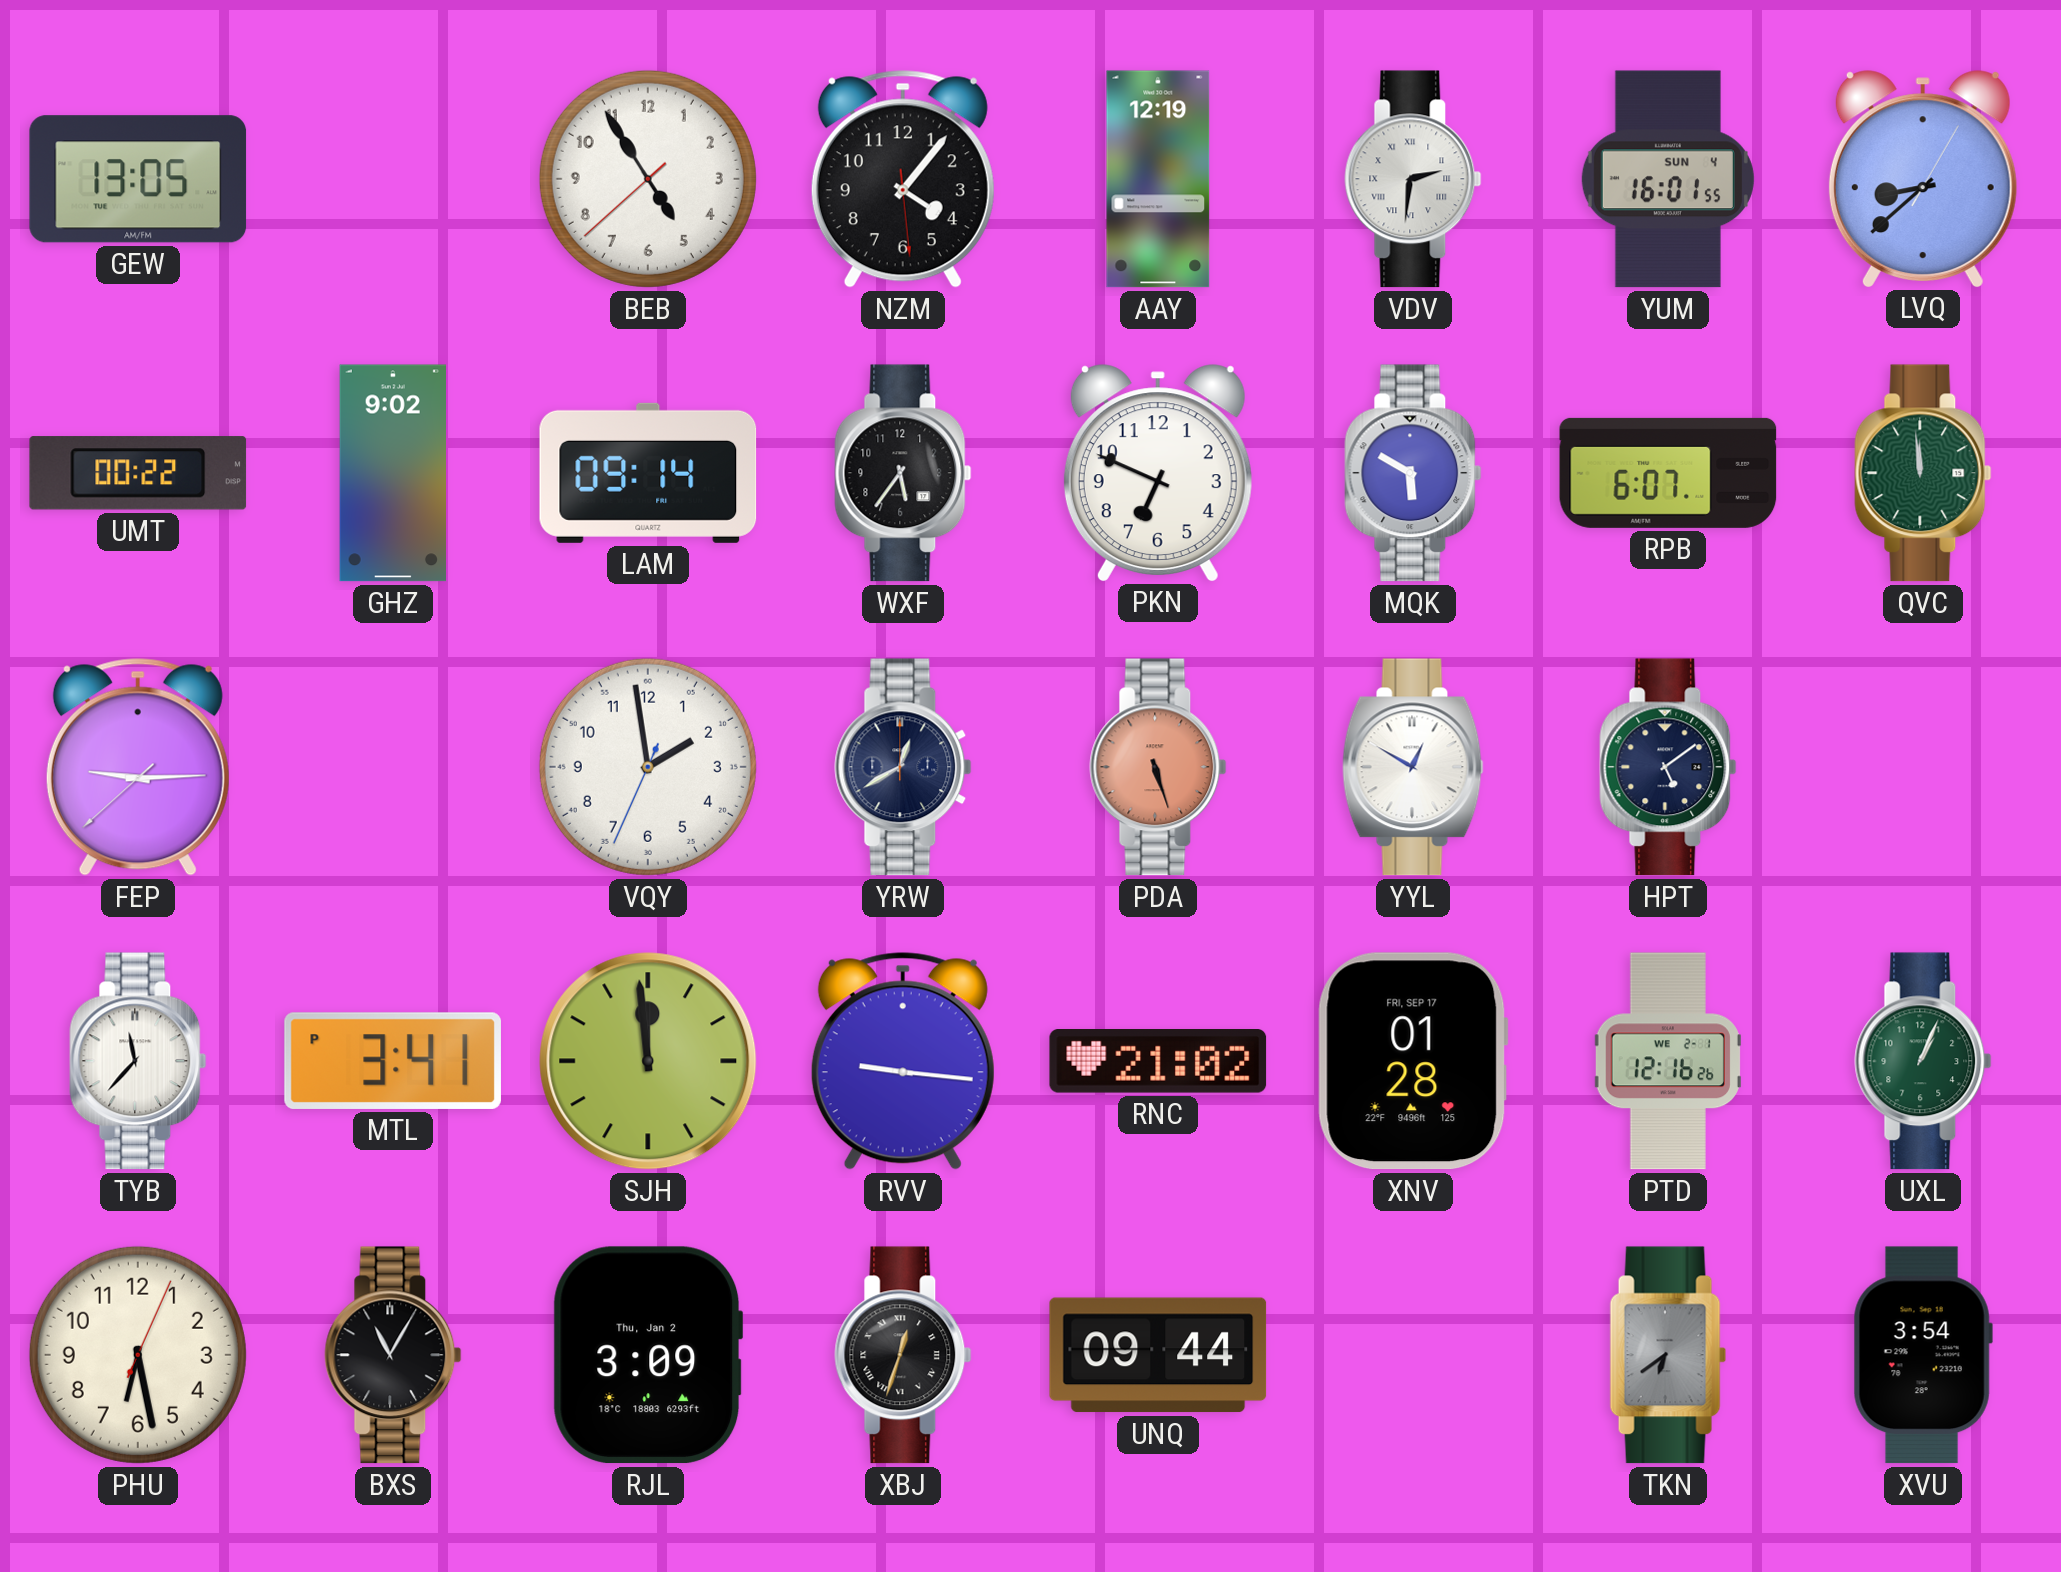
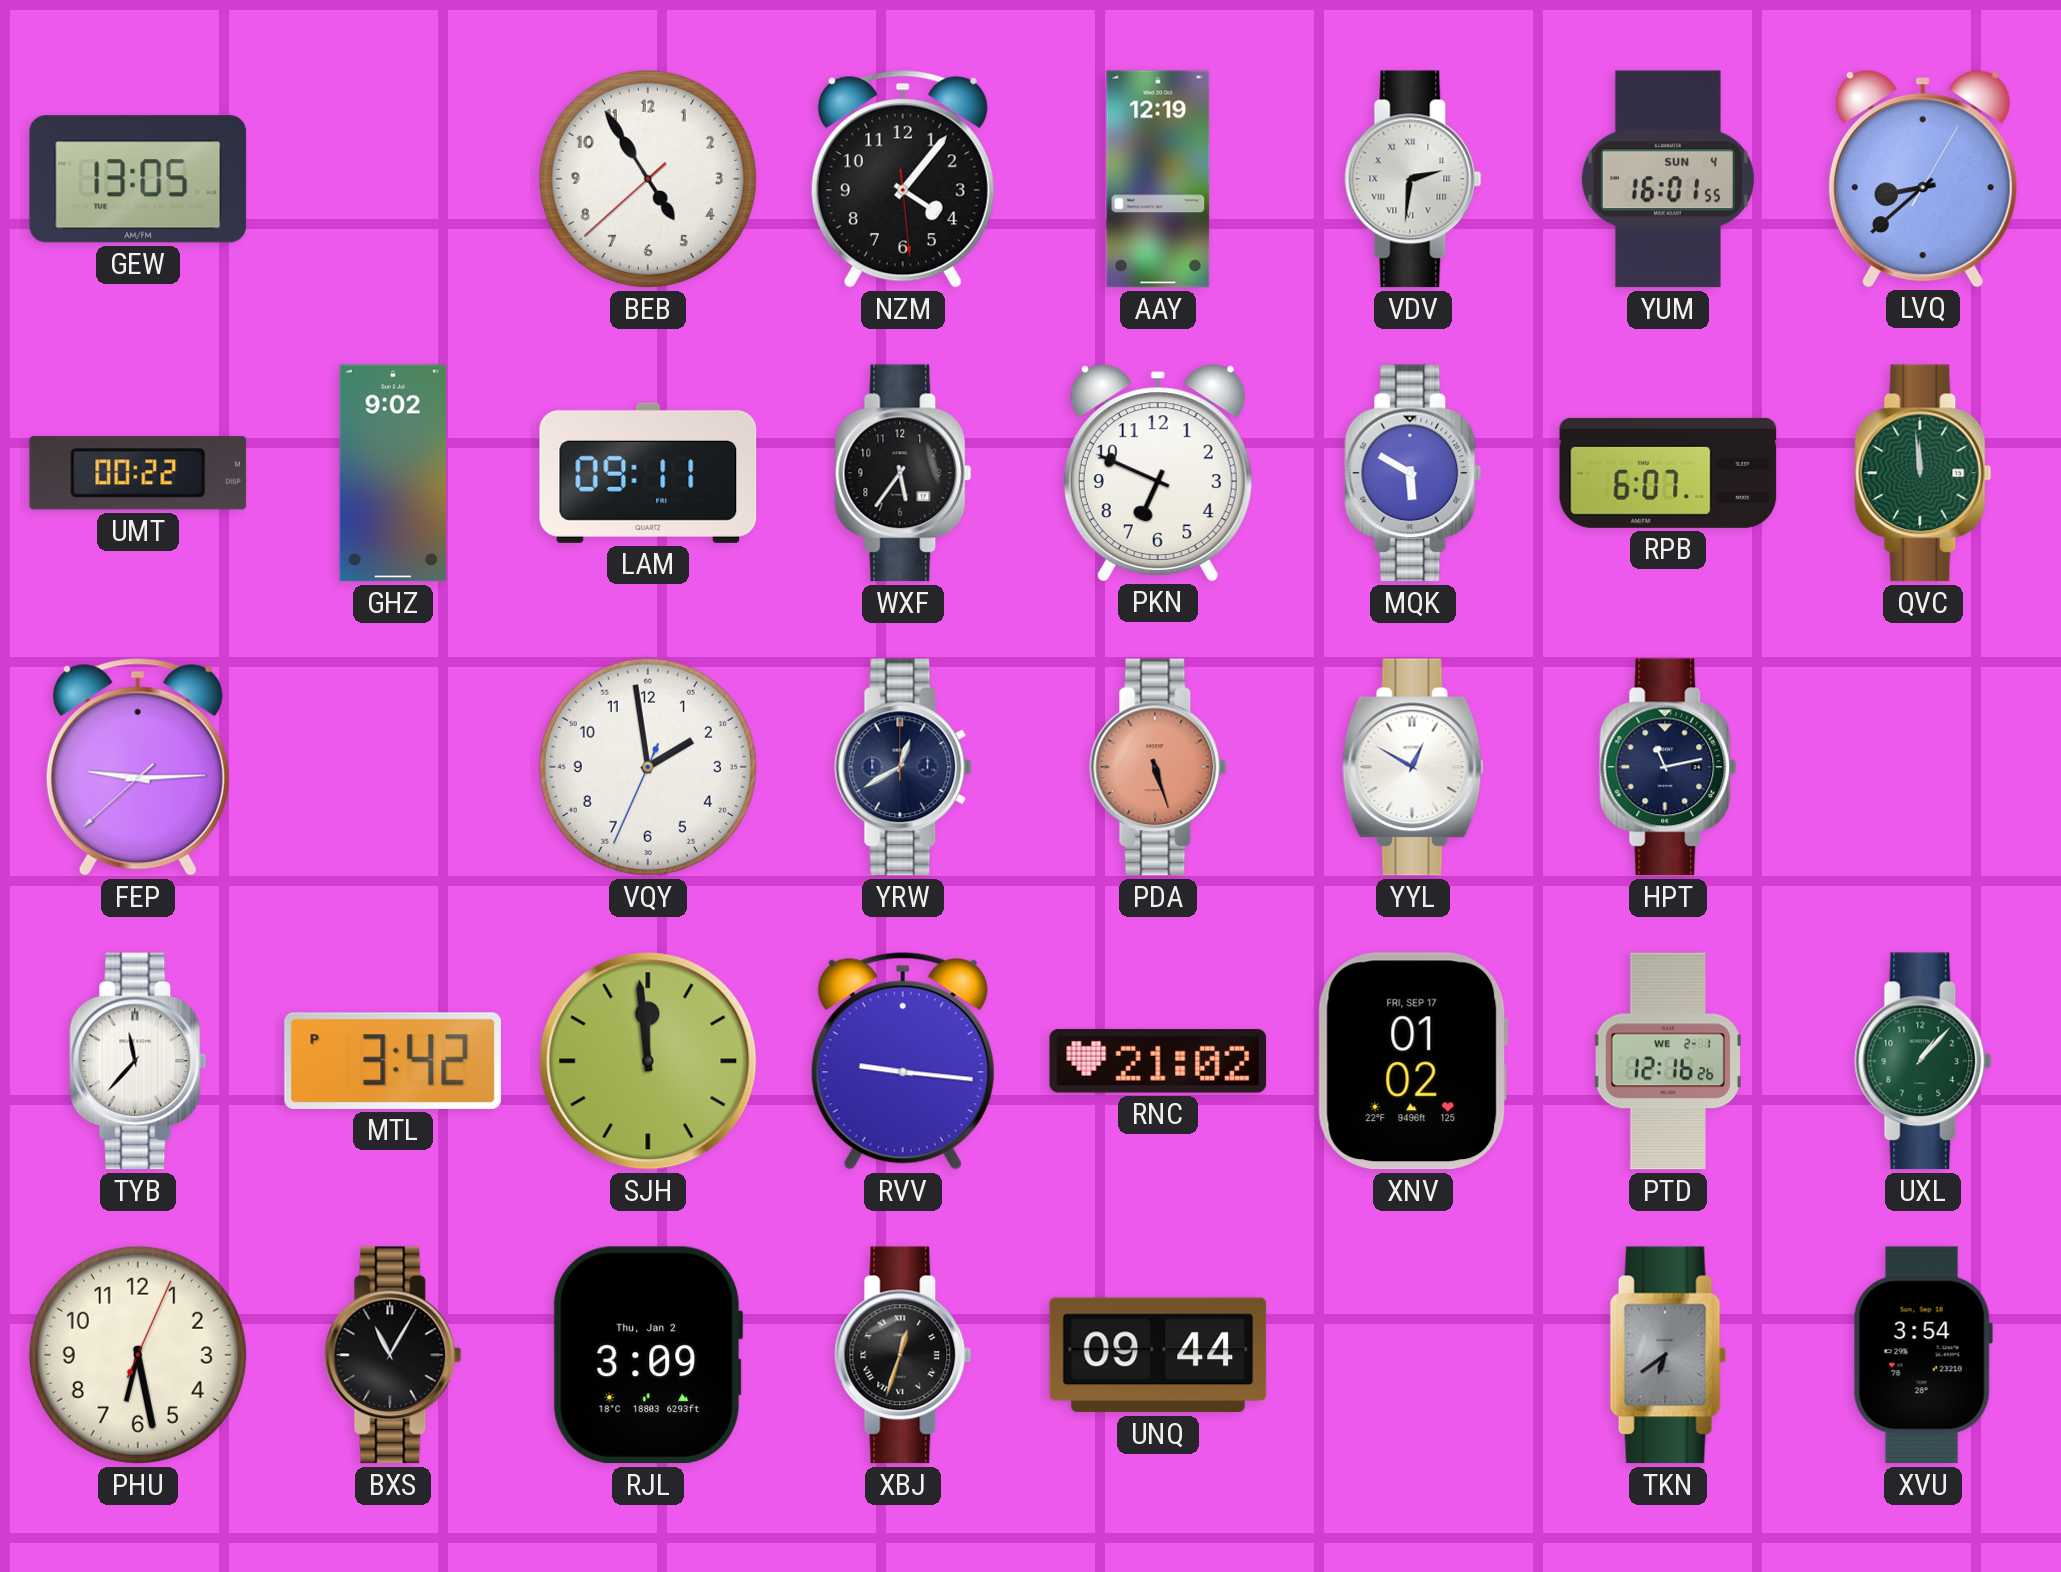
LAM: 09:14 -> 09:11 (648, 473)
HPT: 5:09 -> 11:13 (1668, 767)
MTL: 3:41 -> 3:42 (393, 1061)
XNV: 01:28 -> 01:02 (1413, 1061)
UXL: 1:04 -> 1:07 (1923, 1061)
